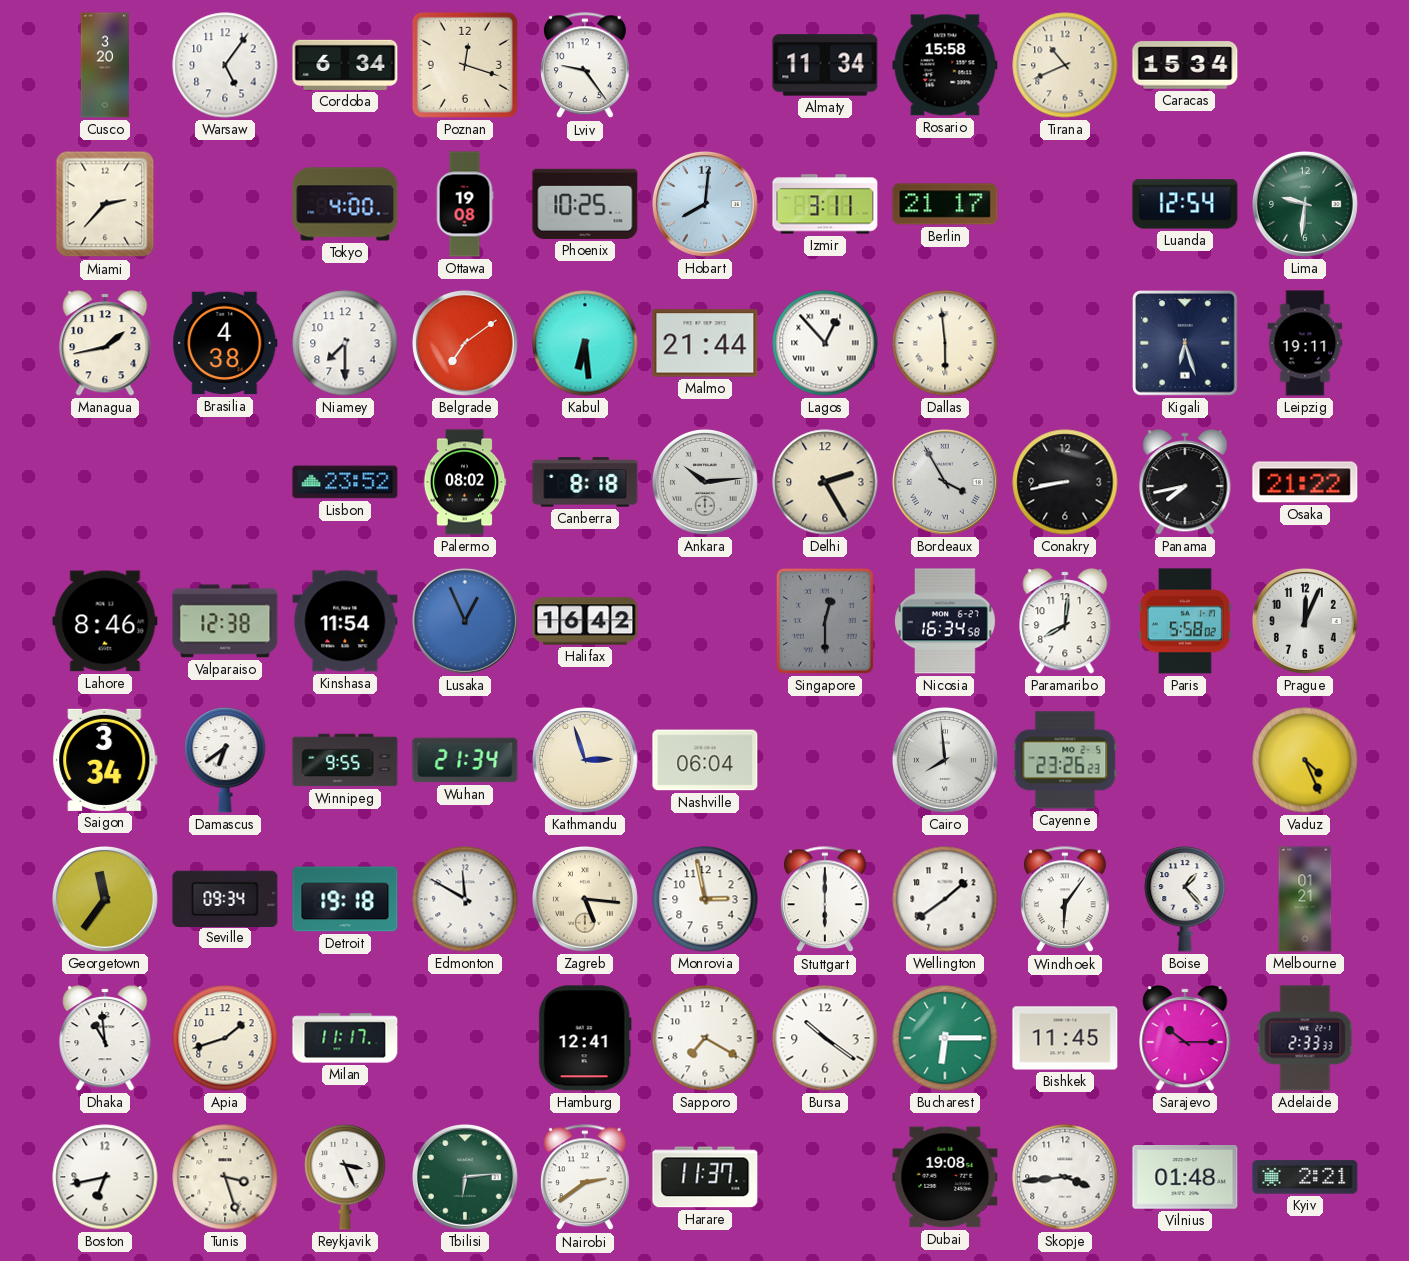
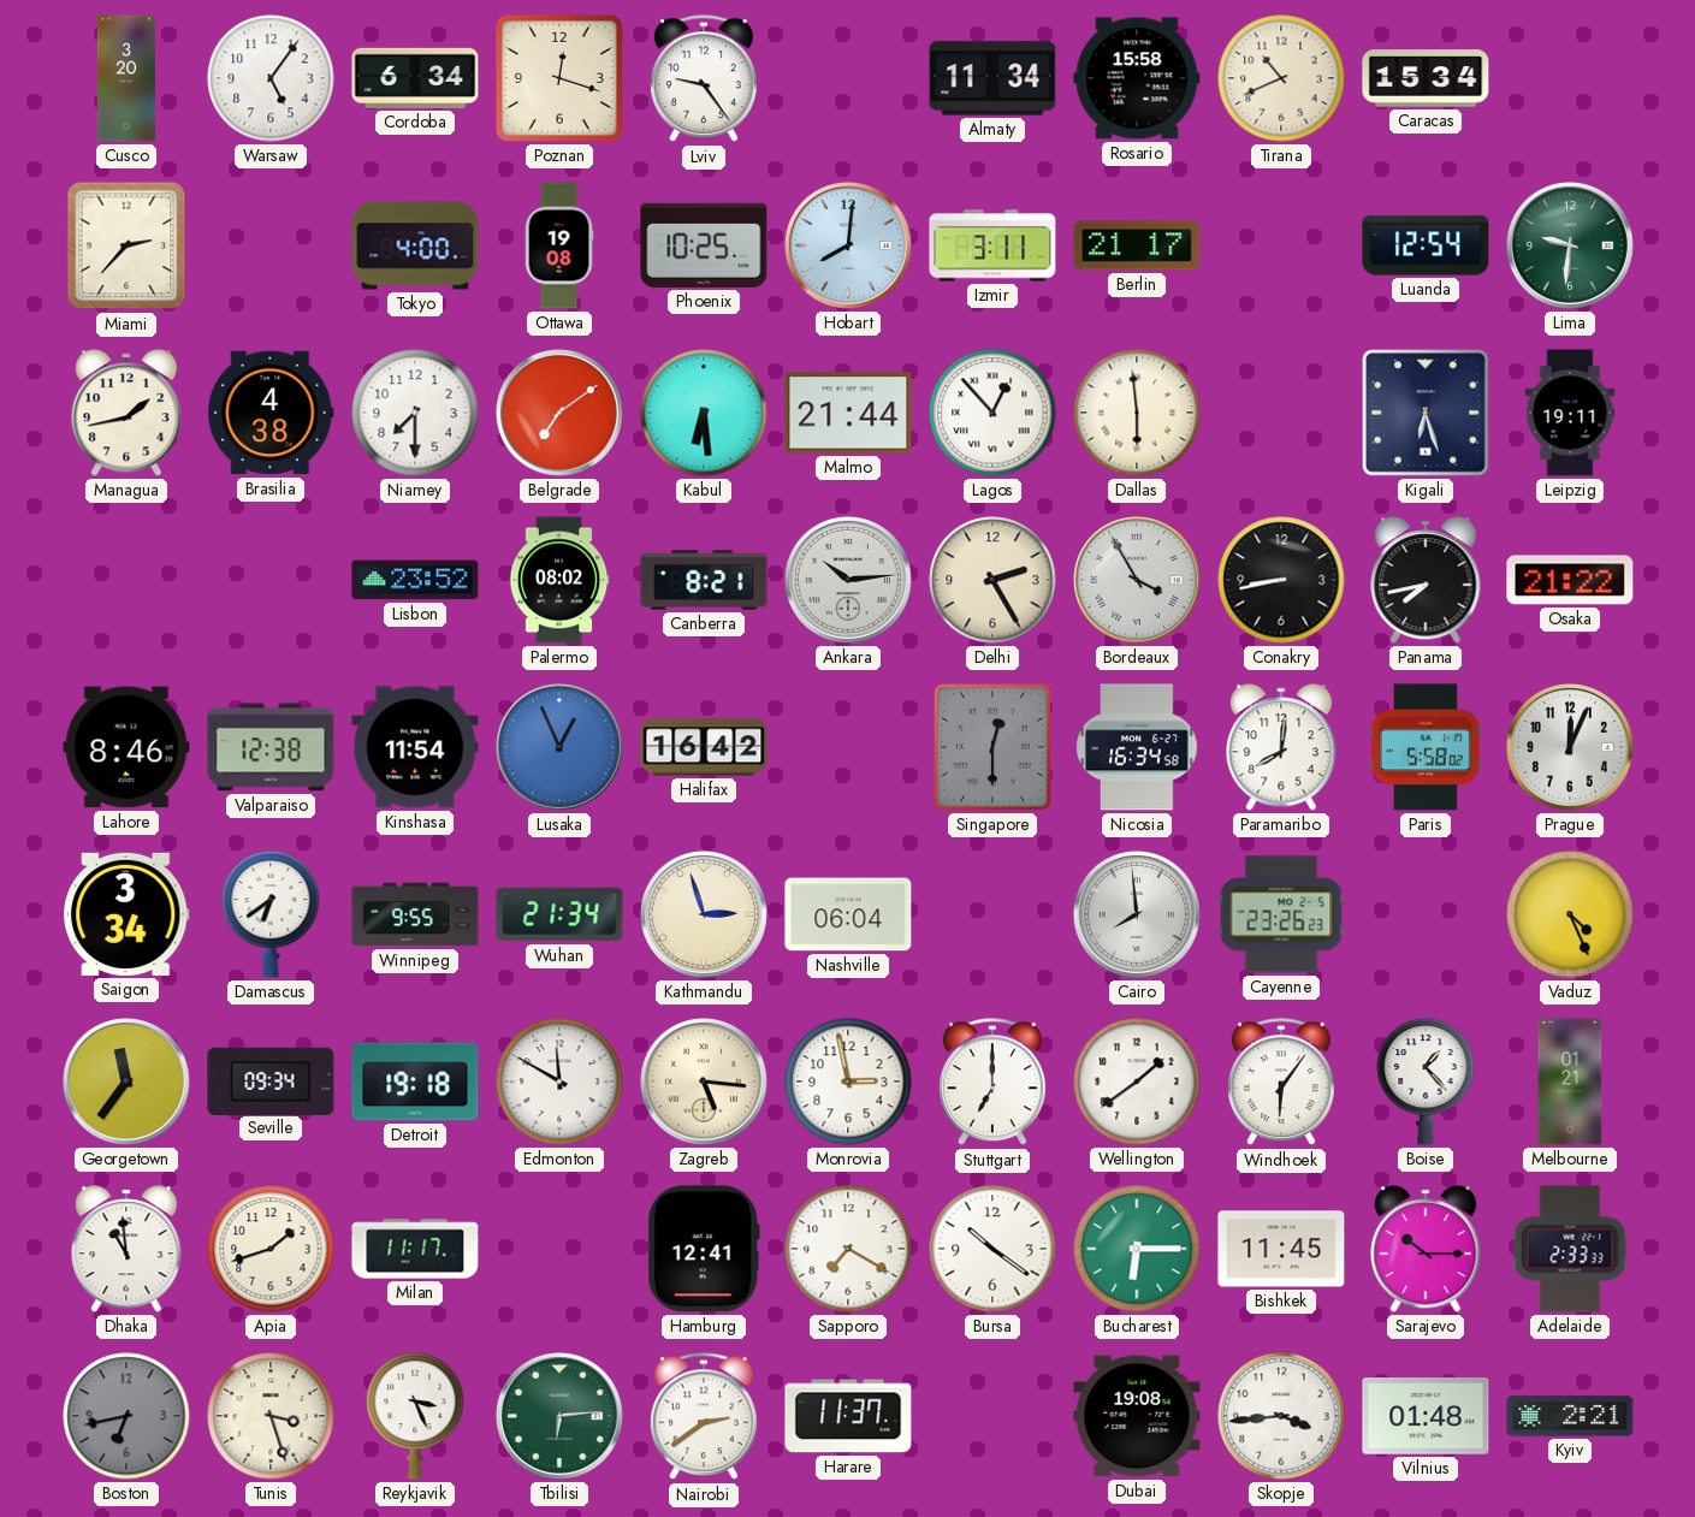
Canberra: 8:18 -> 8:21 (704, 580)
Stuttgart: 6:00 -> 7:00 (994, 1083)
Boston dial: white -> grey (126, 1416)
